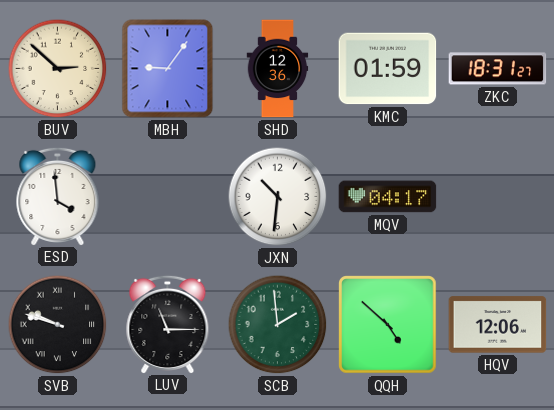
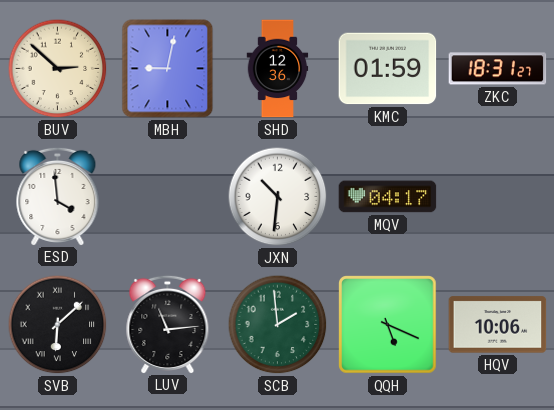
MBH: 9:06 -> 9:02 (168, 69)
SVB: 9:48 -> 6:08 (58, 325)
LUV: 11:15 -> 11:14 (168, 324)
QQH: 4:52 -> 5:19 (388, 325)
HQV: 12:06 -> 10:06 (498, 325)
